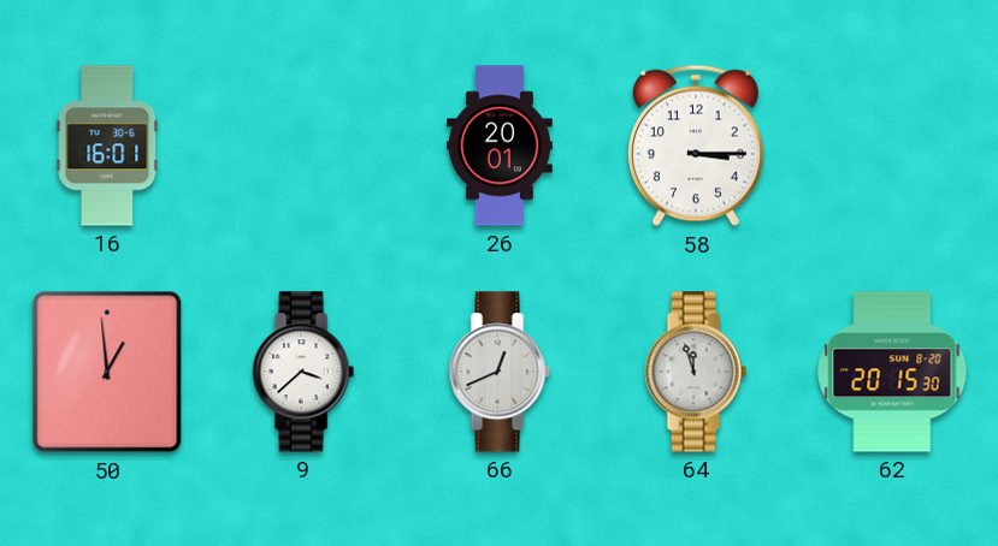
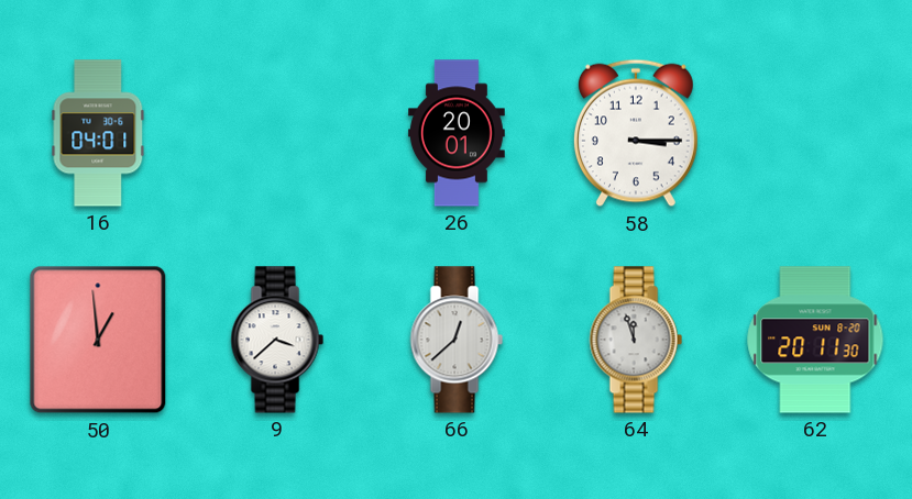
16: 16:01 -> 04:01 (98, 133)
66: 12:41 -> 12:38 (457, 340)
62: 20:15 -> 20:11 (815, 340)
